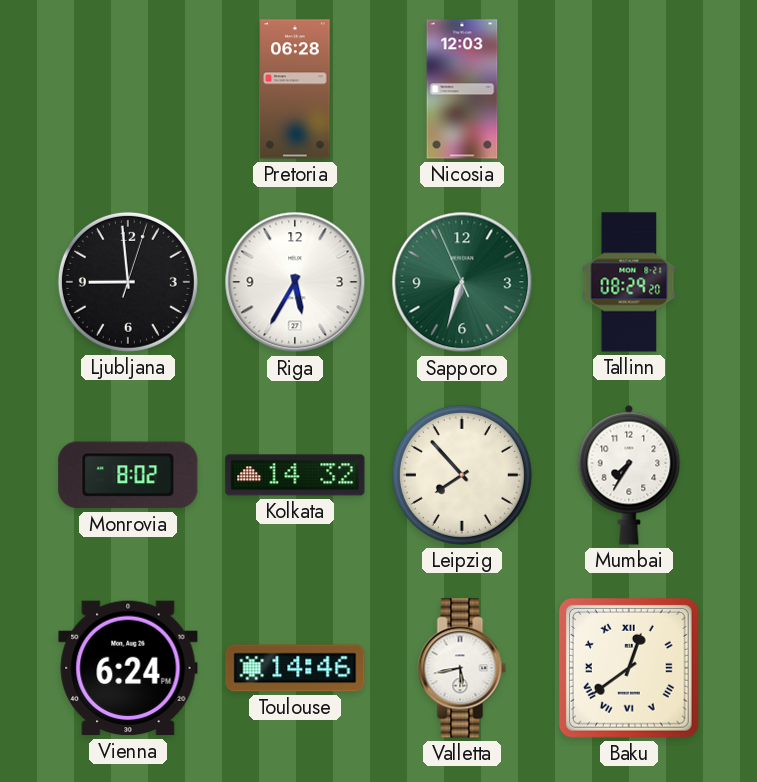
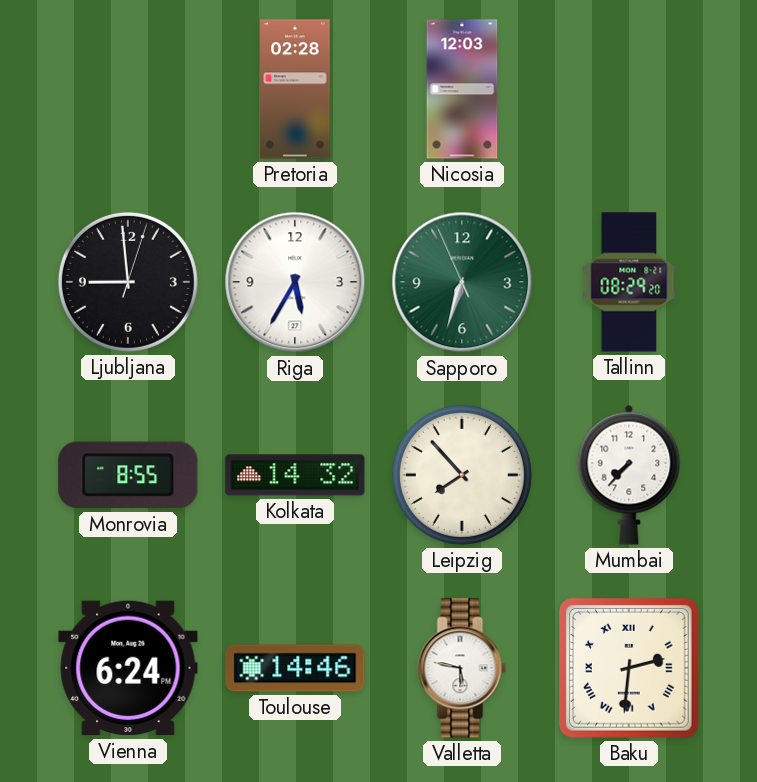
Pretoria: 06:28 -> 02:28 (295, 89)
Monrovia: 8:02 -> 8:55 (128, 475)
Mumbai: 7:35 -> 7:37 (629, 475)
Valletta: 5:43 -> 5:47 (462, 668)
Baku: 12:39 -> 2:31 (629, 668)
